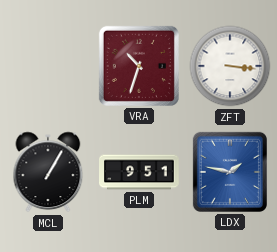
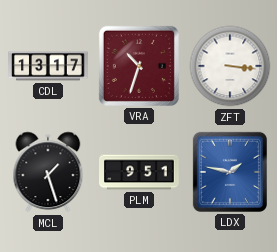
CDL: none -> 13:17 (48, 66)
MCL: 1:05 -> 1:27 (48, 172)
